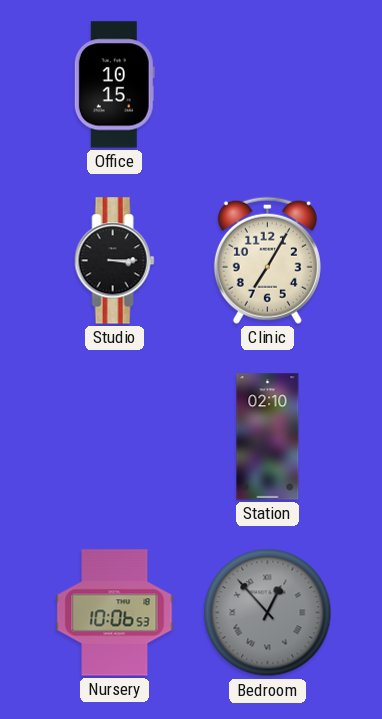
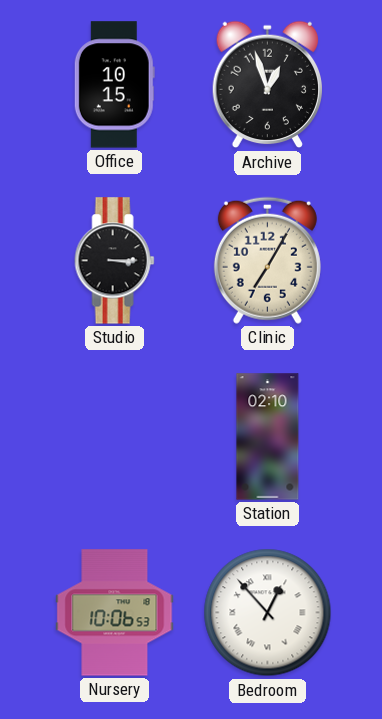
Archive: none -> 12:57 (267, 85)
Bedroom dial: grey -> white (268, 613)
